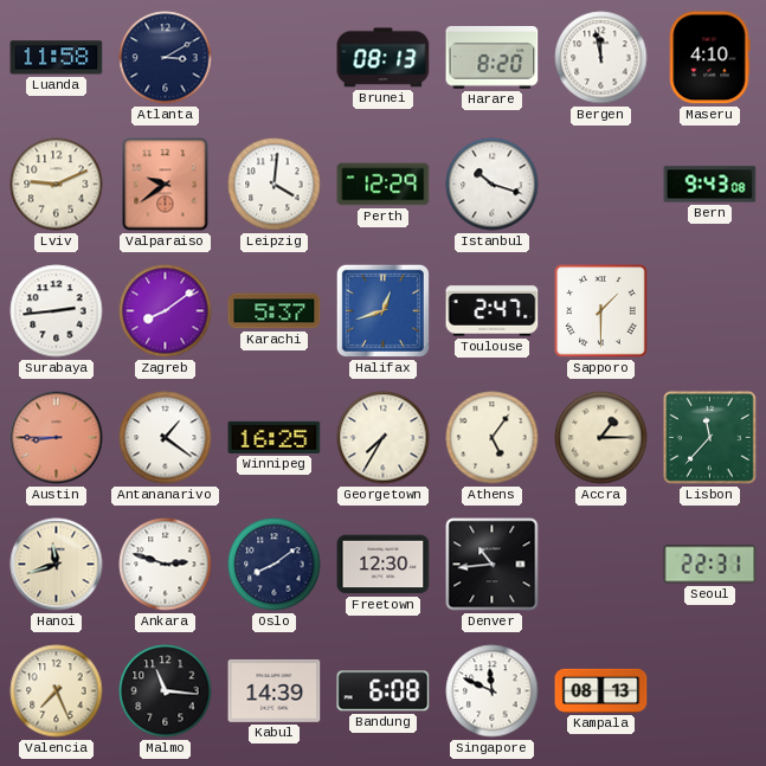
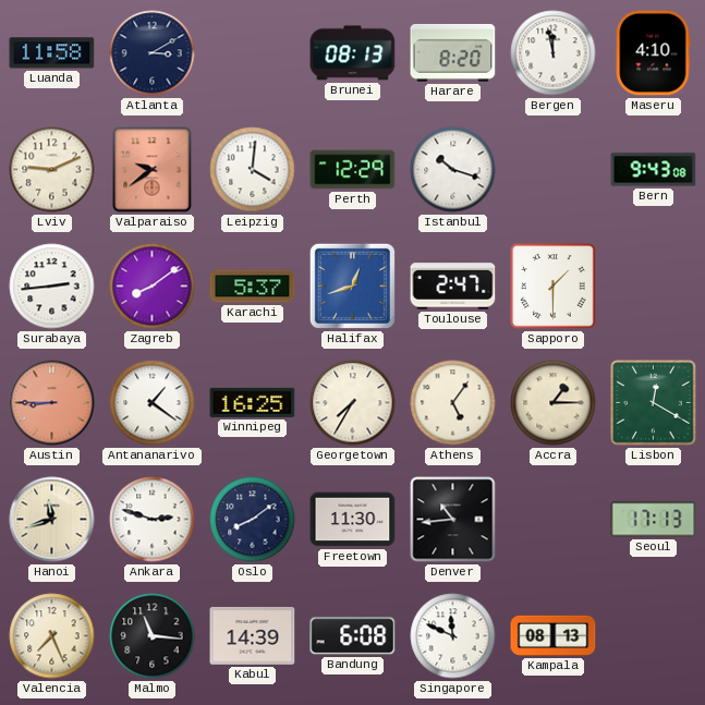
Lisbon: 11:37 -> 12:20 (654, 403)
Freetown: 12:30 -> 11:30 (353, 520)
Seoul: 22:31 -> 17:13 (654, 520)
